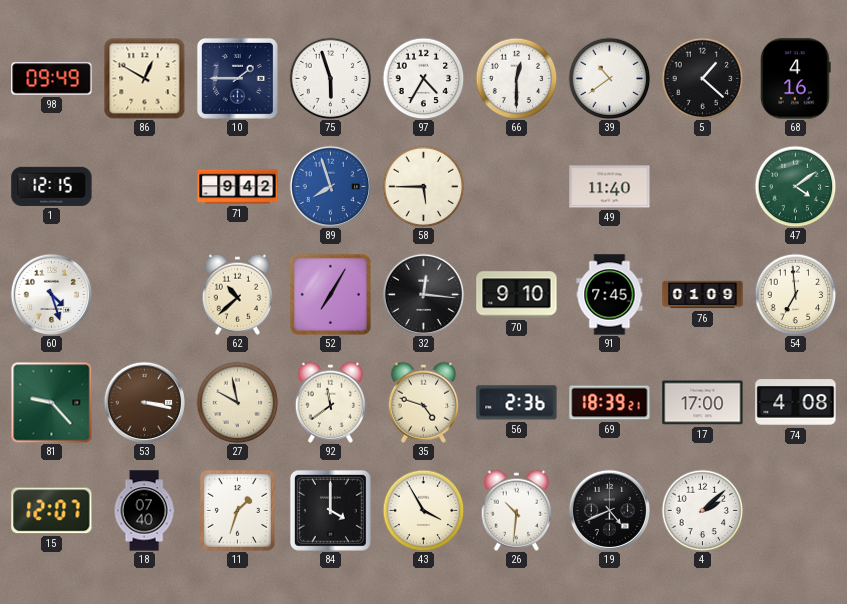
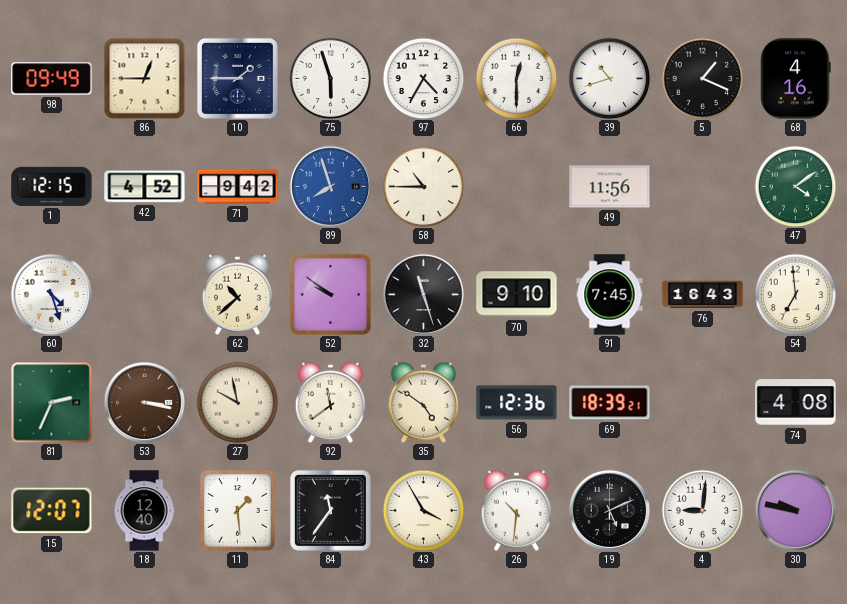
86: 12:50 -> 12:45 (144, 78)
39: 10:39 -> 10:42 (609, 78)
5: 1:22 -> 1:19 (702, 78)
42: none -> 4:52 (145, 187)
58: 5:45 -> 10:45 (423, 186)
49: 11:40 -> 11:56 (610, 187)
52: 7:05 -> 9:51 (330, 294)
32: 12:16 -> 11:27 (423, 294)
76: 01:09 -> 16:43 (703, 295)
81: 9:23 -> 2:34 (51, 402)
35: 4:48 -> 4:51 (423, 402)
56: 2:36 -> 12:36 (517, 403)
17: 17:00 -> none (703, 403)
18: 07:40 -> 12:40 (144, 511)
11: 1:33 -> 1:29 (237, 510)
84: 4:00 -> 11:36 (330, 510)
19: 4:41 -> 5:11 (609, 510)
4: 2:08 -> 9:01 (702, 510)
30: none -> 9:47 (795, 510)
